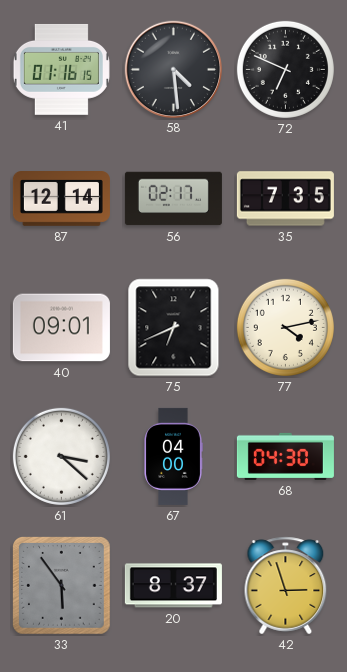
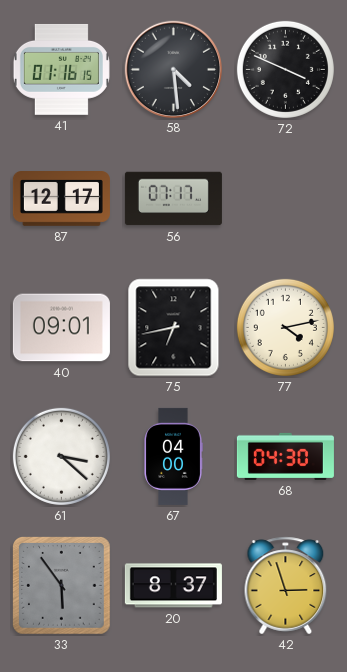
72: 6:49 -> 3:49 (285, 69)
87: 12:14 -> 12:17 (61, 199)
56: 02:17 -> 07:17 (173, 199)
35: 7:35 -> none (285, 199)
75: 6:41 -> 6:43 (174, 328)
